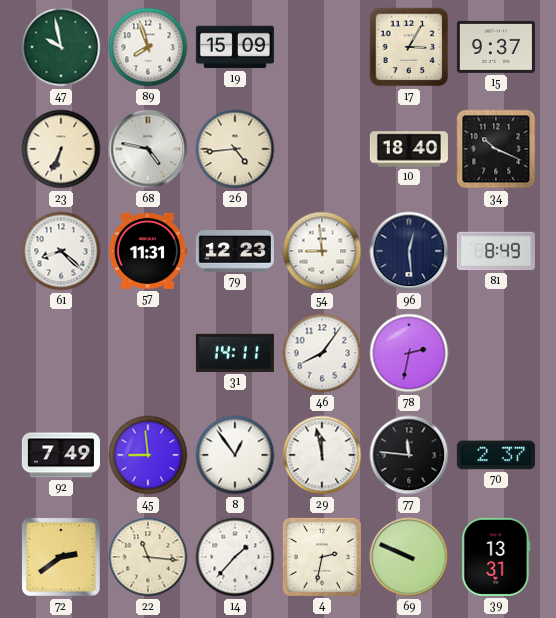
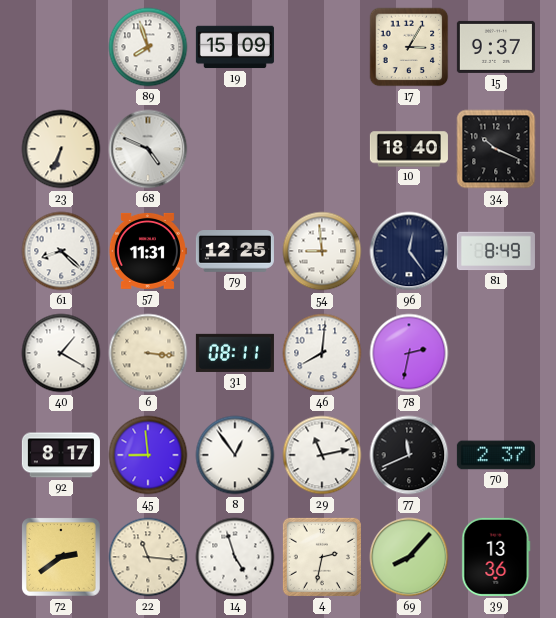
47: 9:58 -> none (61, 47)
68: 4:47 -> 4:49 (148, 149)
26: 4:44 -> none (235, 149)
79: 12:23 -> 12:25 (235, 252)
96: 12:29 -> 12:24 (409, 251)
40: none -> 1:20 (61, 353)
6: none -> 3:16 (148, 353)
31: 14:11 -> 08:11 (235, 353)
46: 8:06 -> 8:01 (322, 353)
92: 7:49 -> 8:17 (61, 455)
29: 11:58 -> 11:13 (322, 455)
77: 11:46 -> 11:41 (409, 455)
14: 1:37 -> 4:57 (235, 557)
69: 9:49 -> 8:07 (409, 557)
39: 13:31 -> 13:36 (496, 557)
